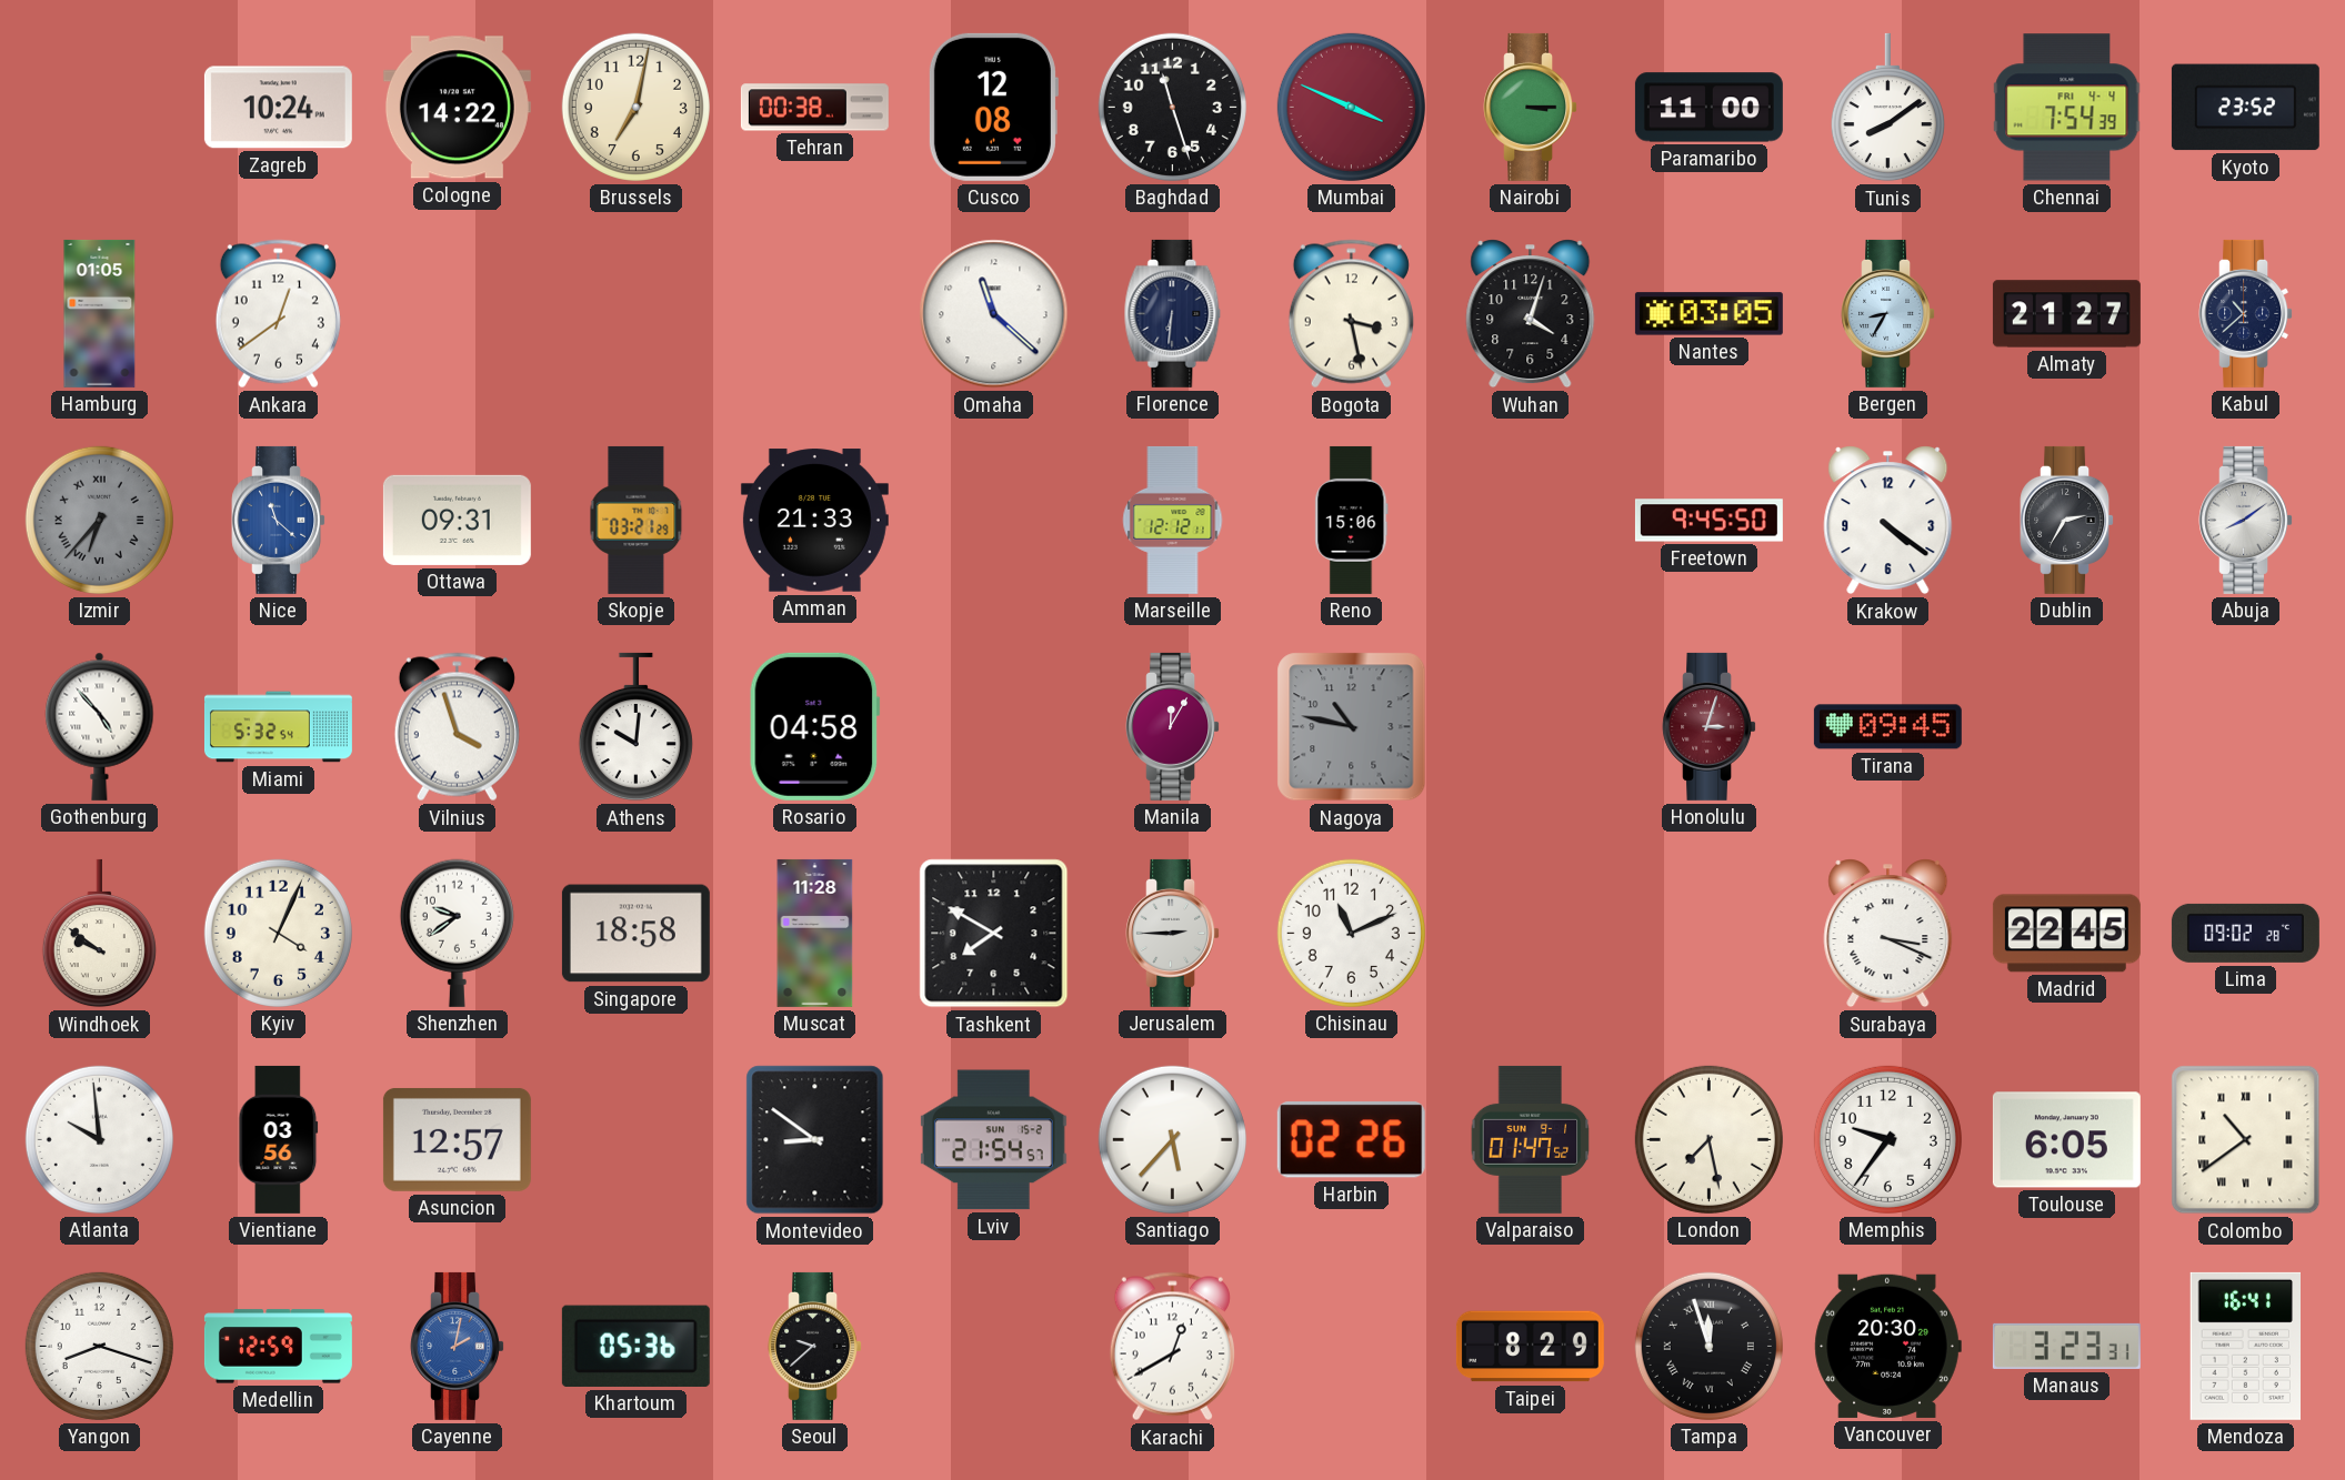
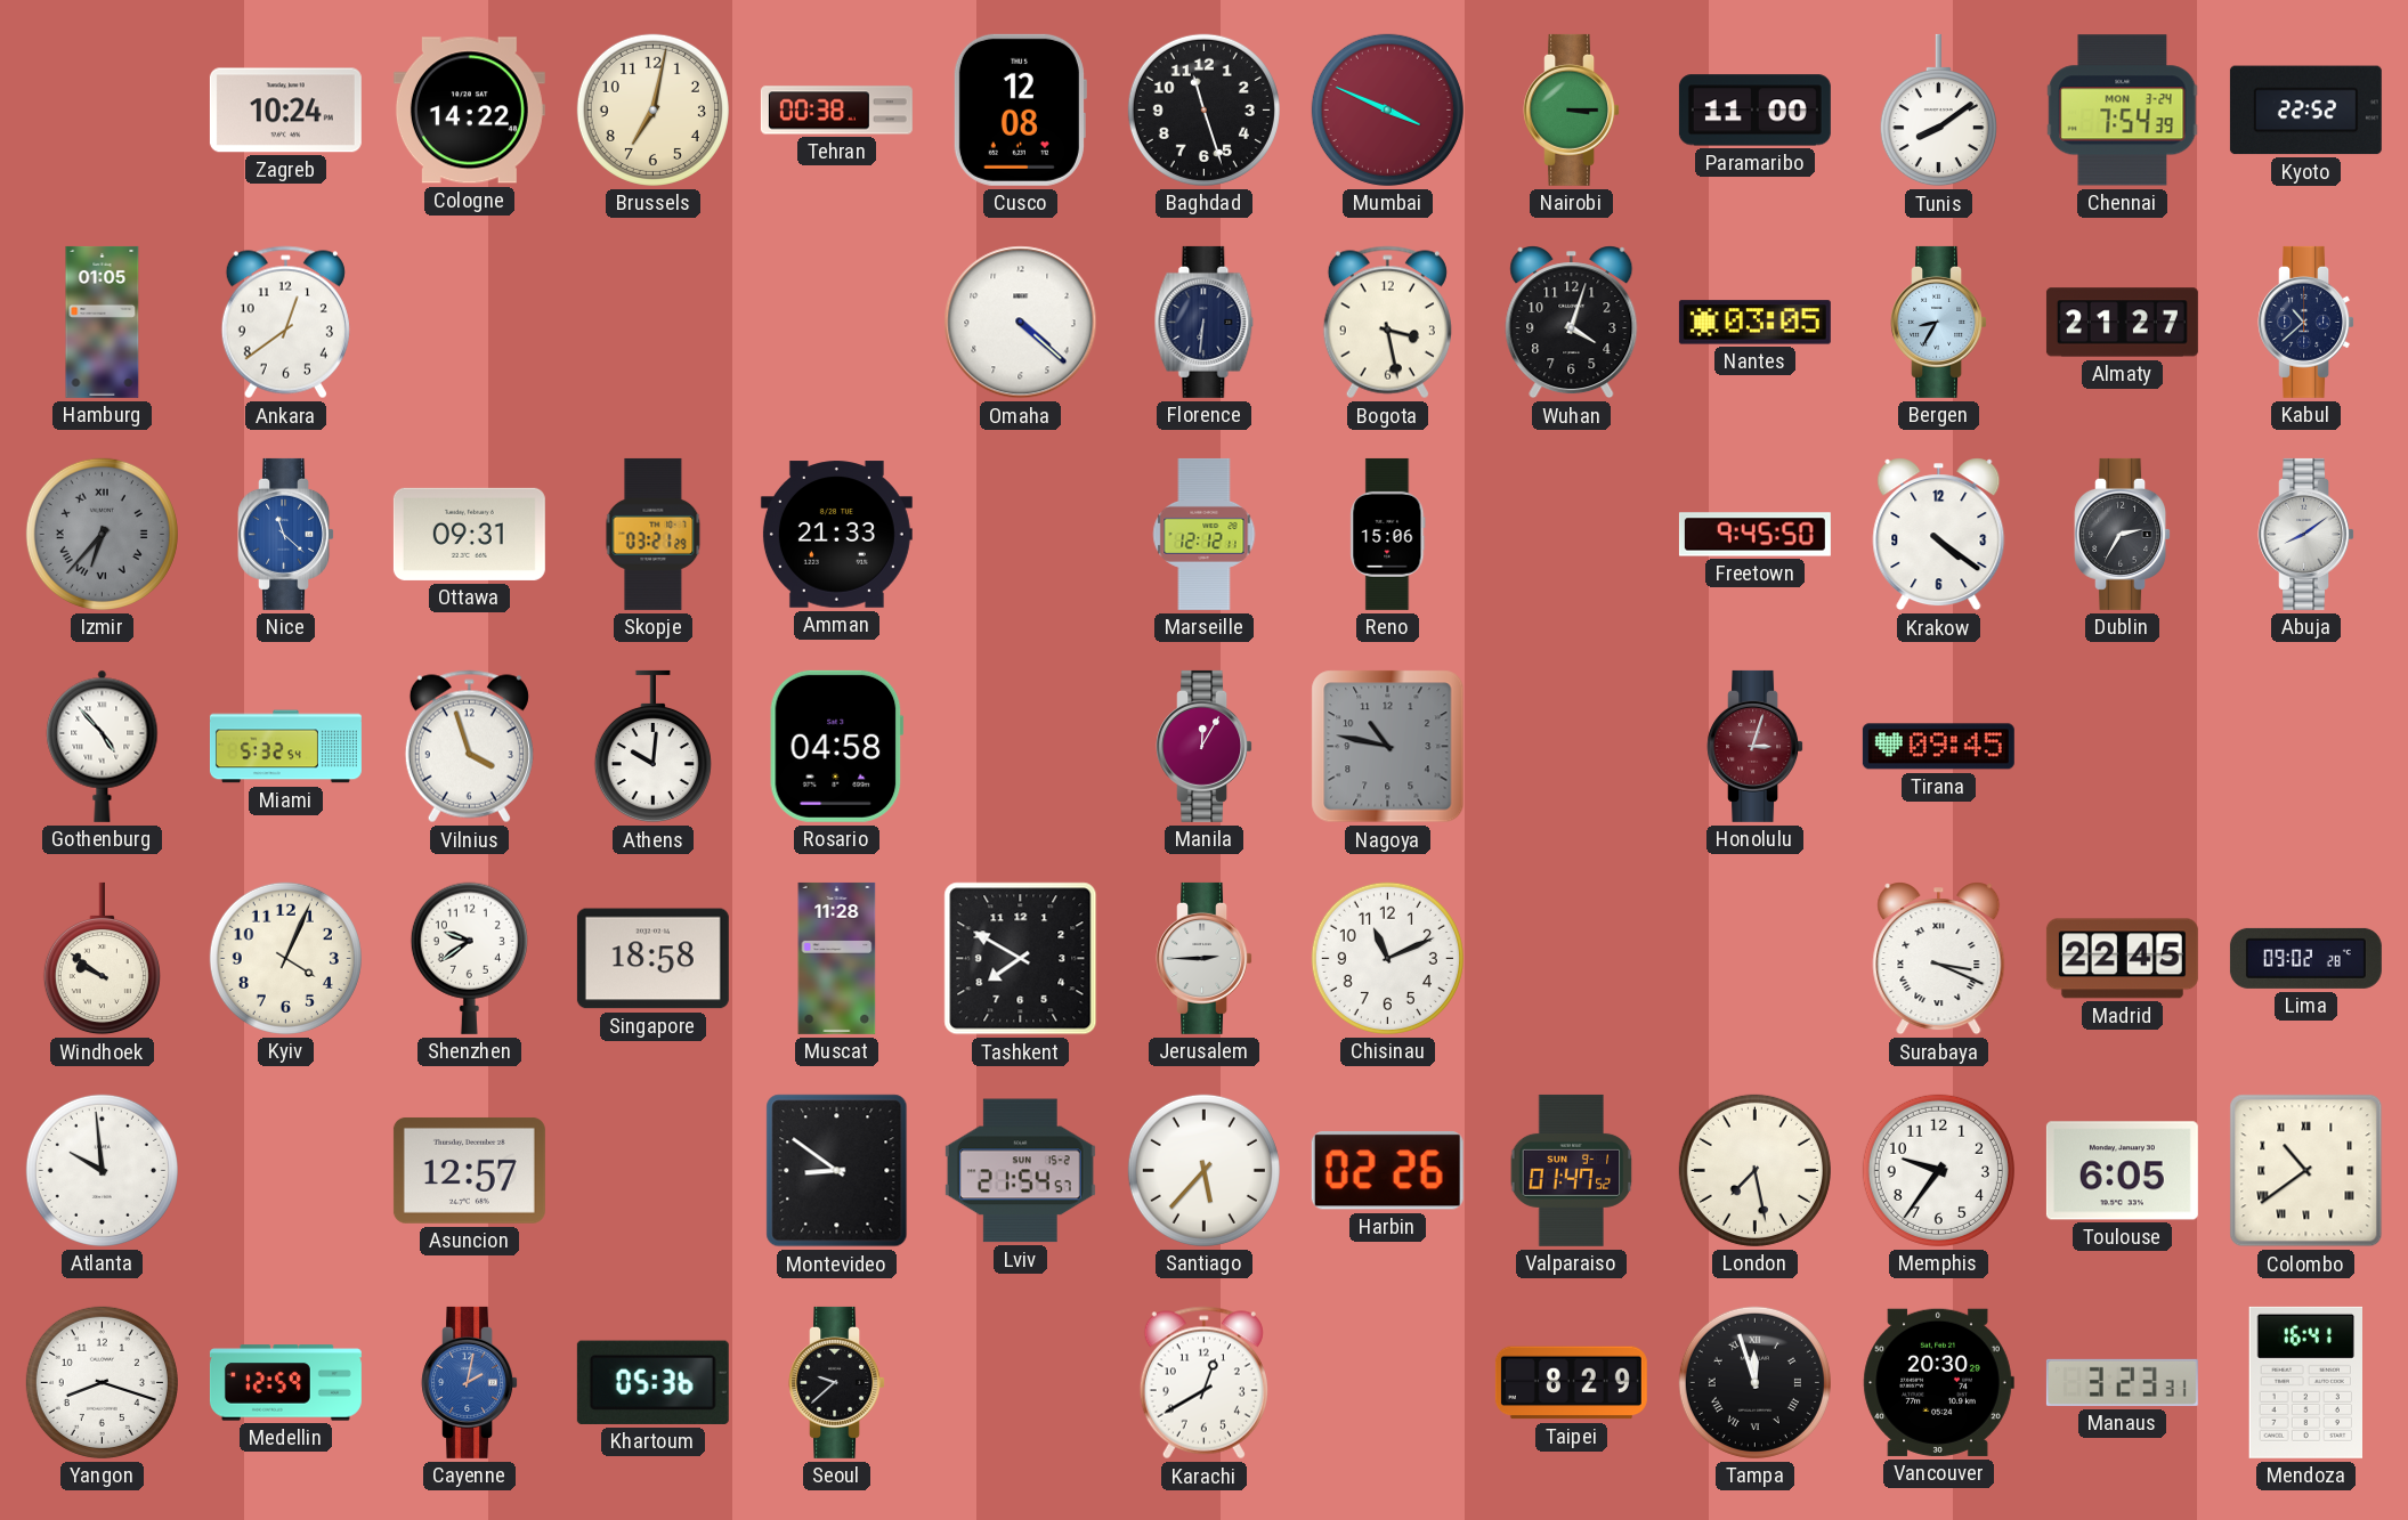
Chennai date: FRI 4-4 -> MON 3-24 (2123, 111)
Kyoto: 23:52 -> 22:52 (2305, 111)
Omaha: 11:22 -> 4:22 (1021, 323)
Vientiane: 03:56 -> none (279, 1139)
